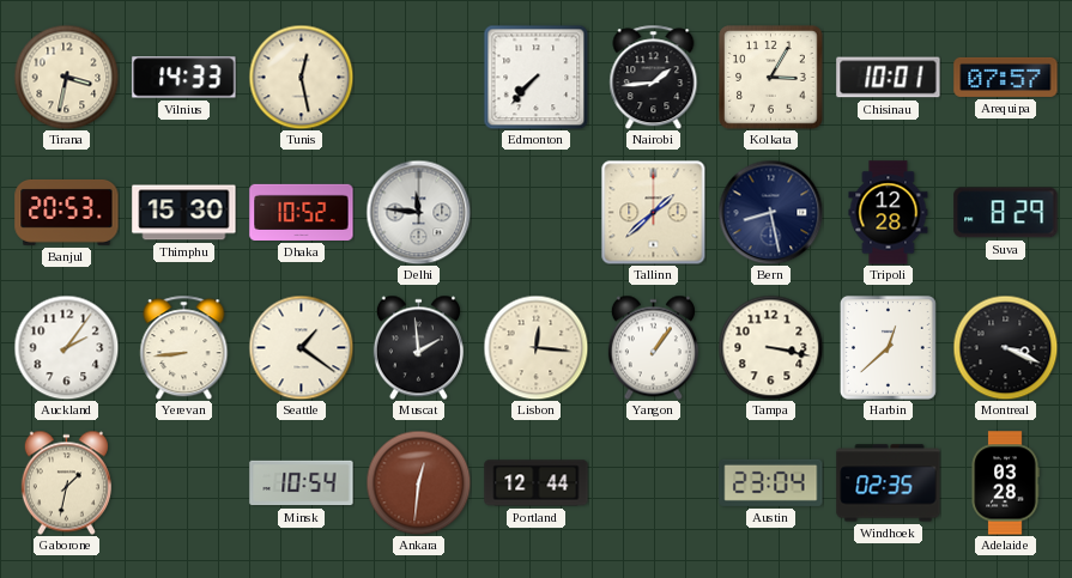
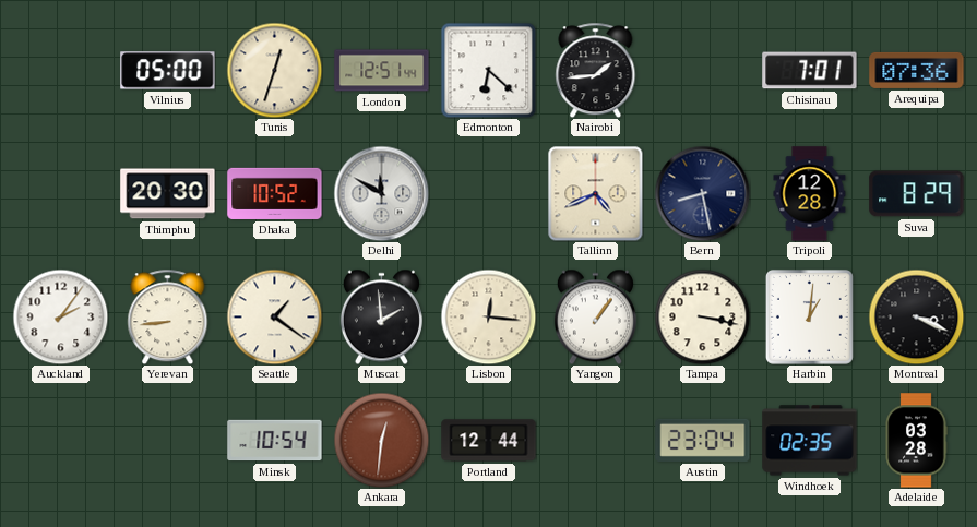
Tirana: 3:32 -> none (66, 77)
Vilnius: 14:33 -> 05:00 (168, 71)
Tunis: 12:28 -> 12:33 (274, 70)
London: none -> 12:51 (382, 71)
Edmonton: 7:37 -> 6:22 (488, 70)
Kolkata: 3:05 -> none (771, 78)
Chisinau: 10:01 -> 7:01 (810, 71)
Arequipa: 07:57 -> 07:36 (917, 70)
Banjul: 20:53 -> none (67, 212)
Thimphu: 15:30 -> 20:30 (168, 194)
Delhi: 11:46 -> 11:50 (381, 193)
Tallinn: 1:38 -> 4:41 (595, 193)
Harbin: 12:38 -> 1:01 (809, 316)
Gaborone: 1:32 -> none (66, 482)
